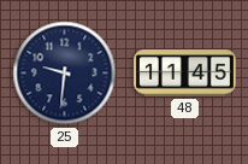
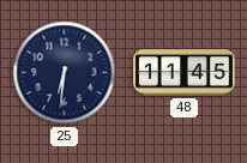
25: 9:31 -> 6:31 (65, 73)
